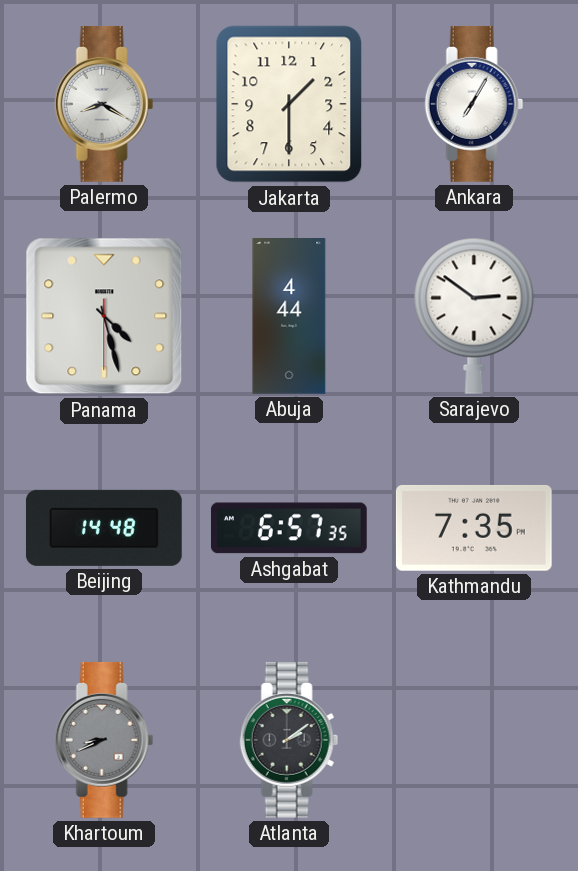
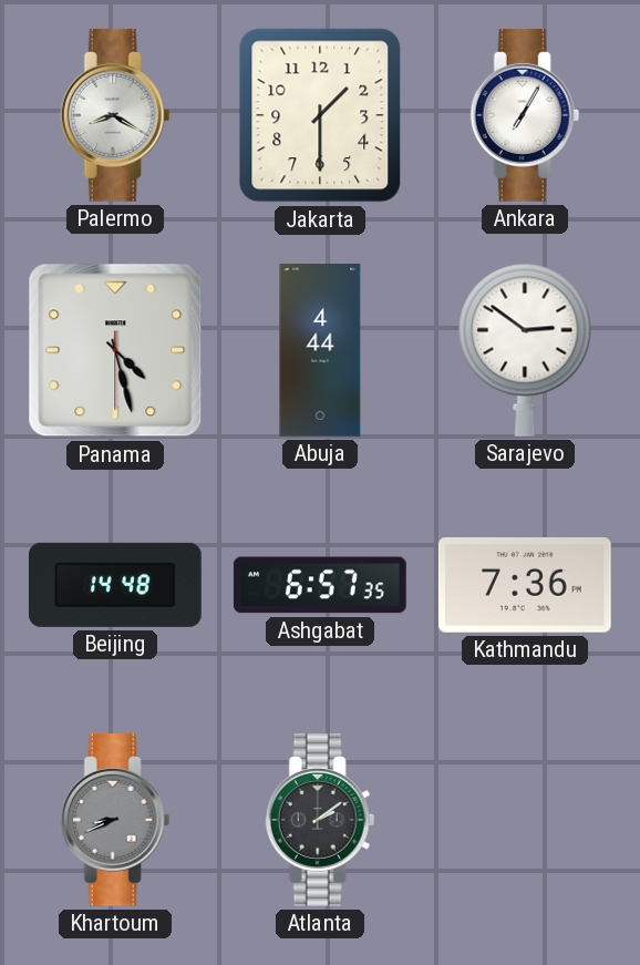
Kathmandu: 7:35 -> 7:36 (525, 585)
